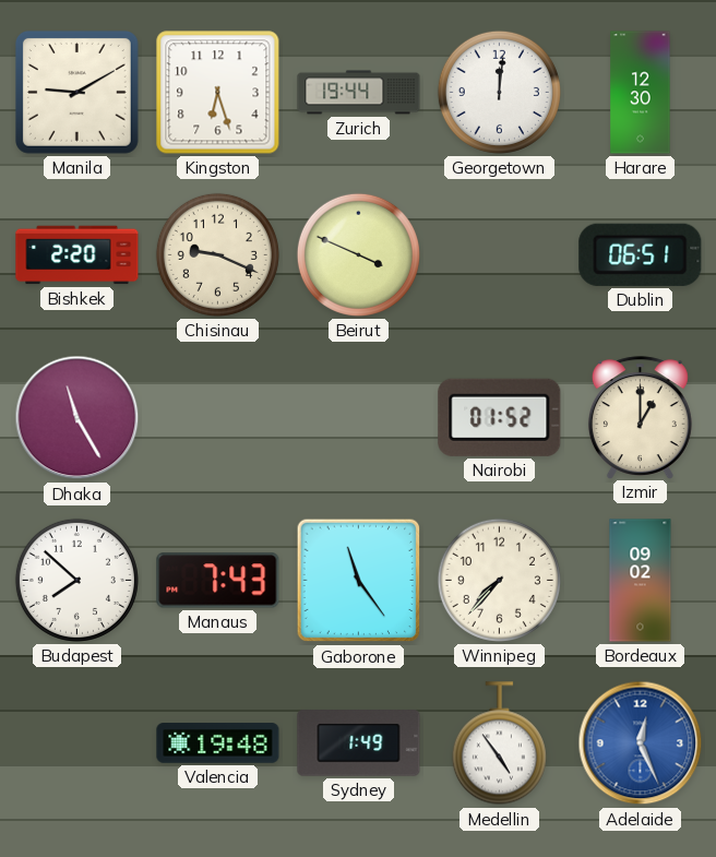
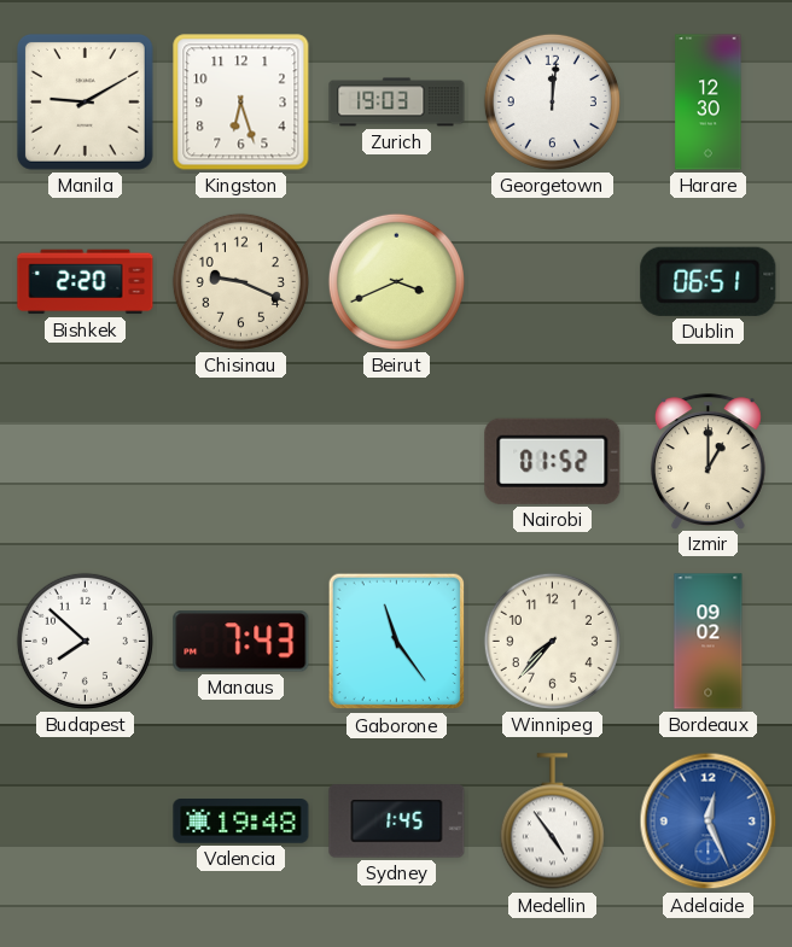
Zurich: 19:44 -> 19:03 (397, 103)
Beirut: 3:49 -> 3:41 (396, 281)
Dhaka: 11:25 -> none (77, 418)
Sydney: 1:49 -> 1:45 (397, 822)
